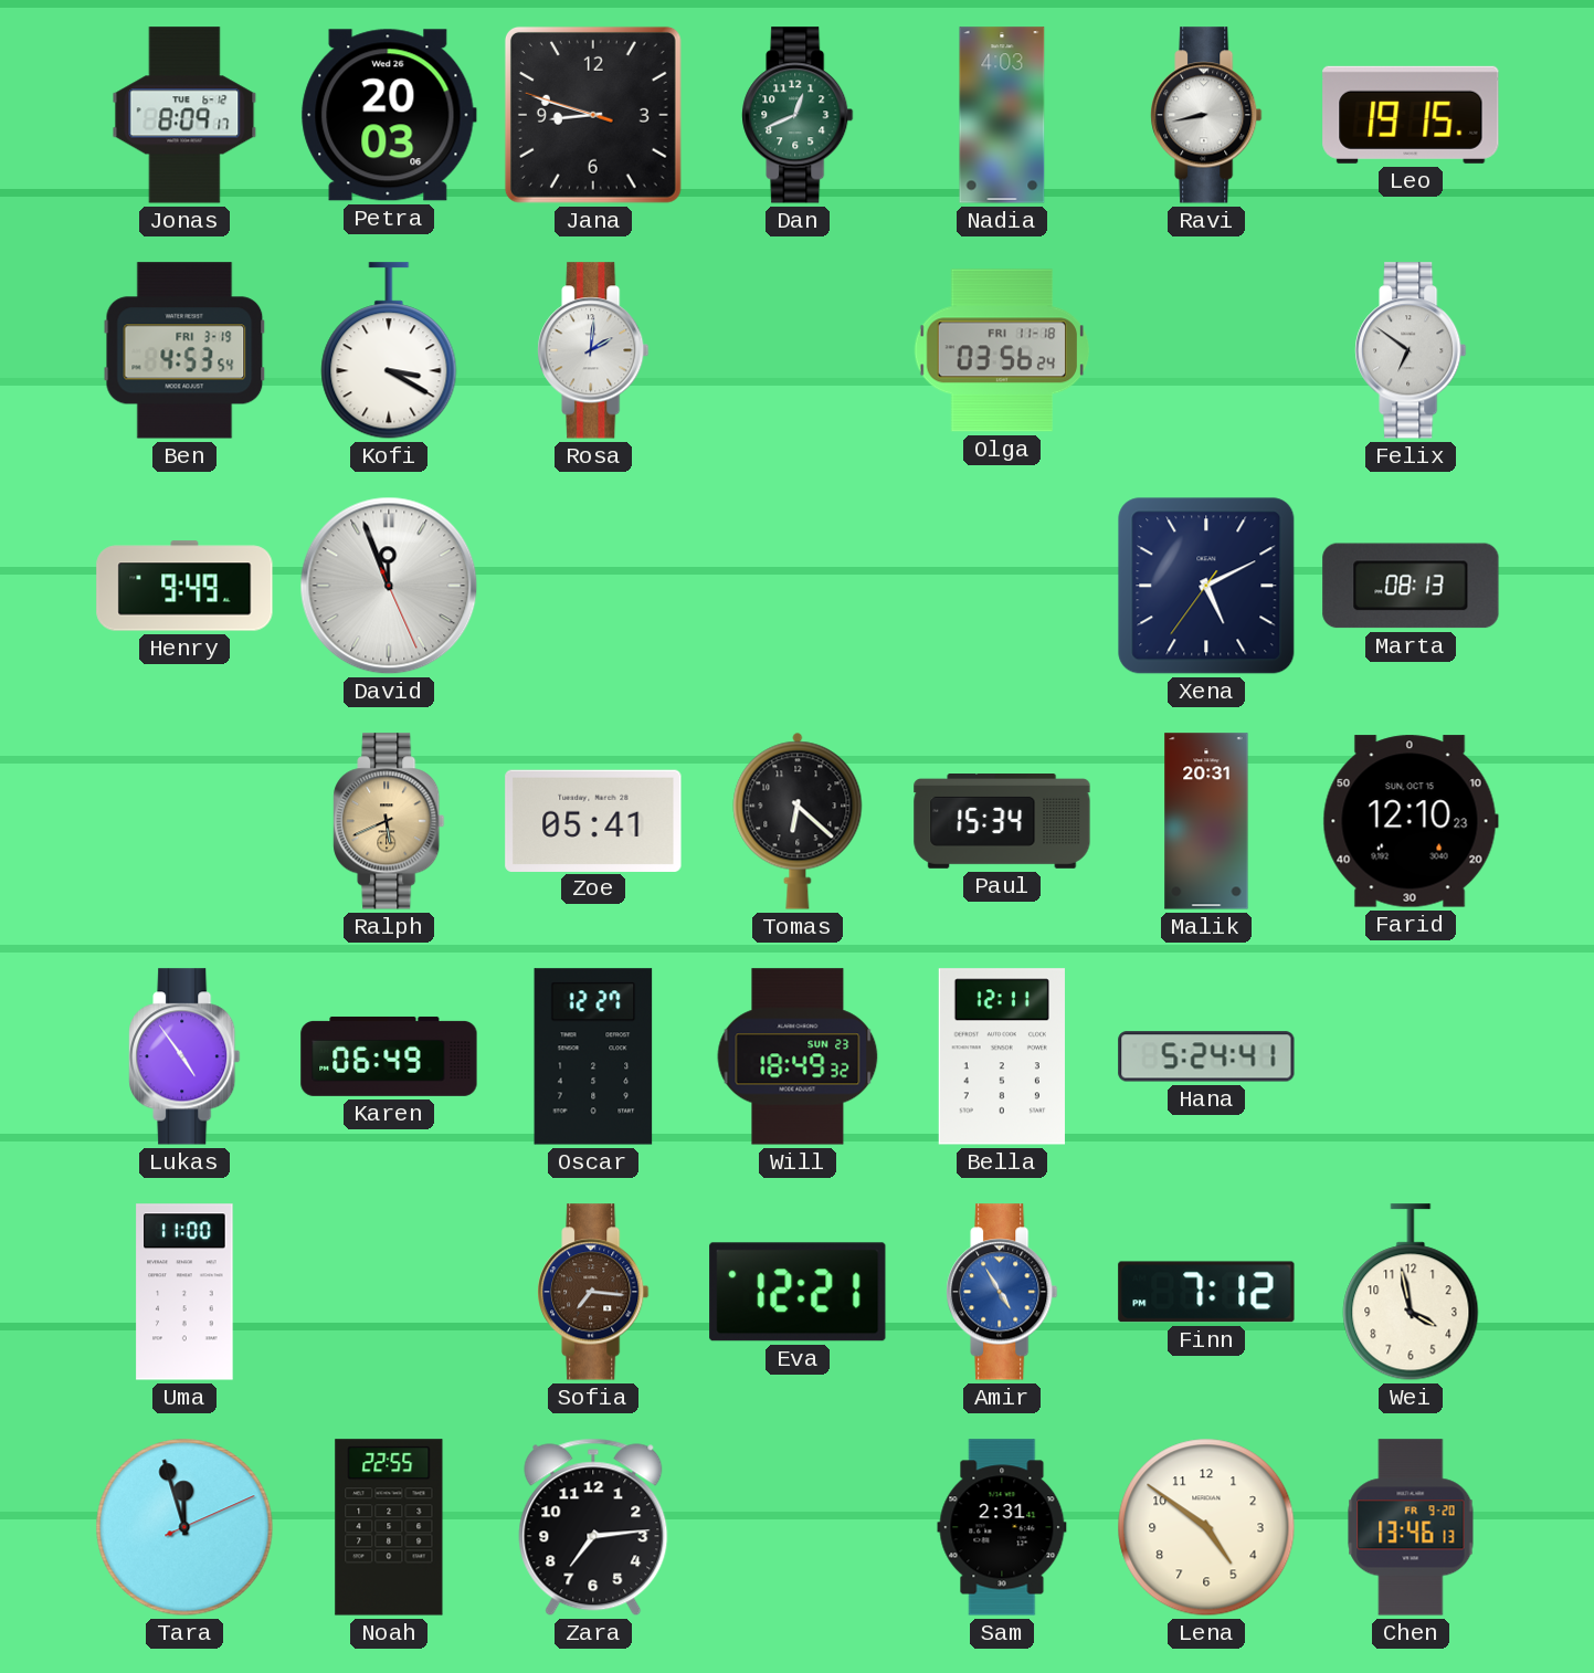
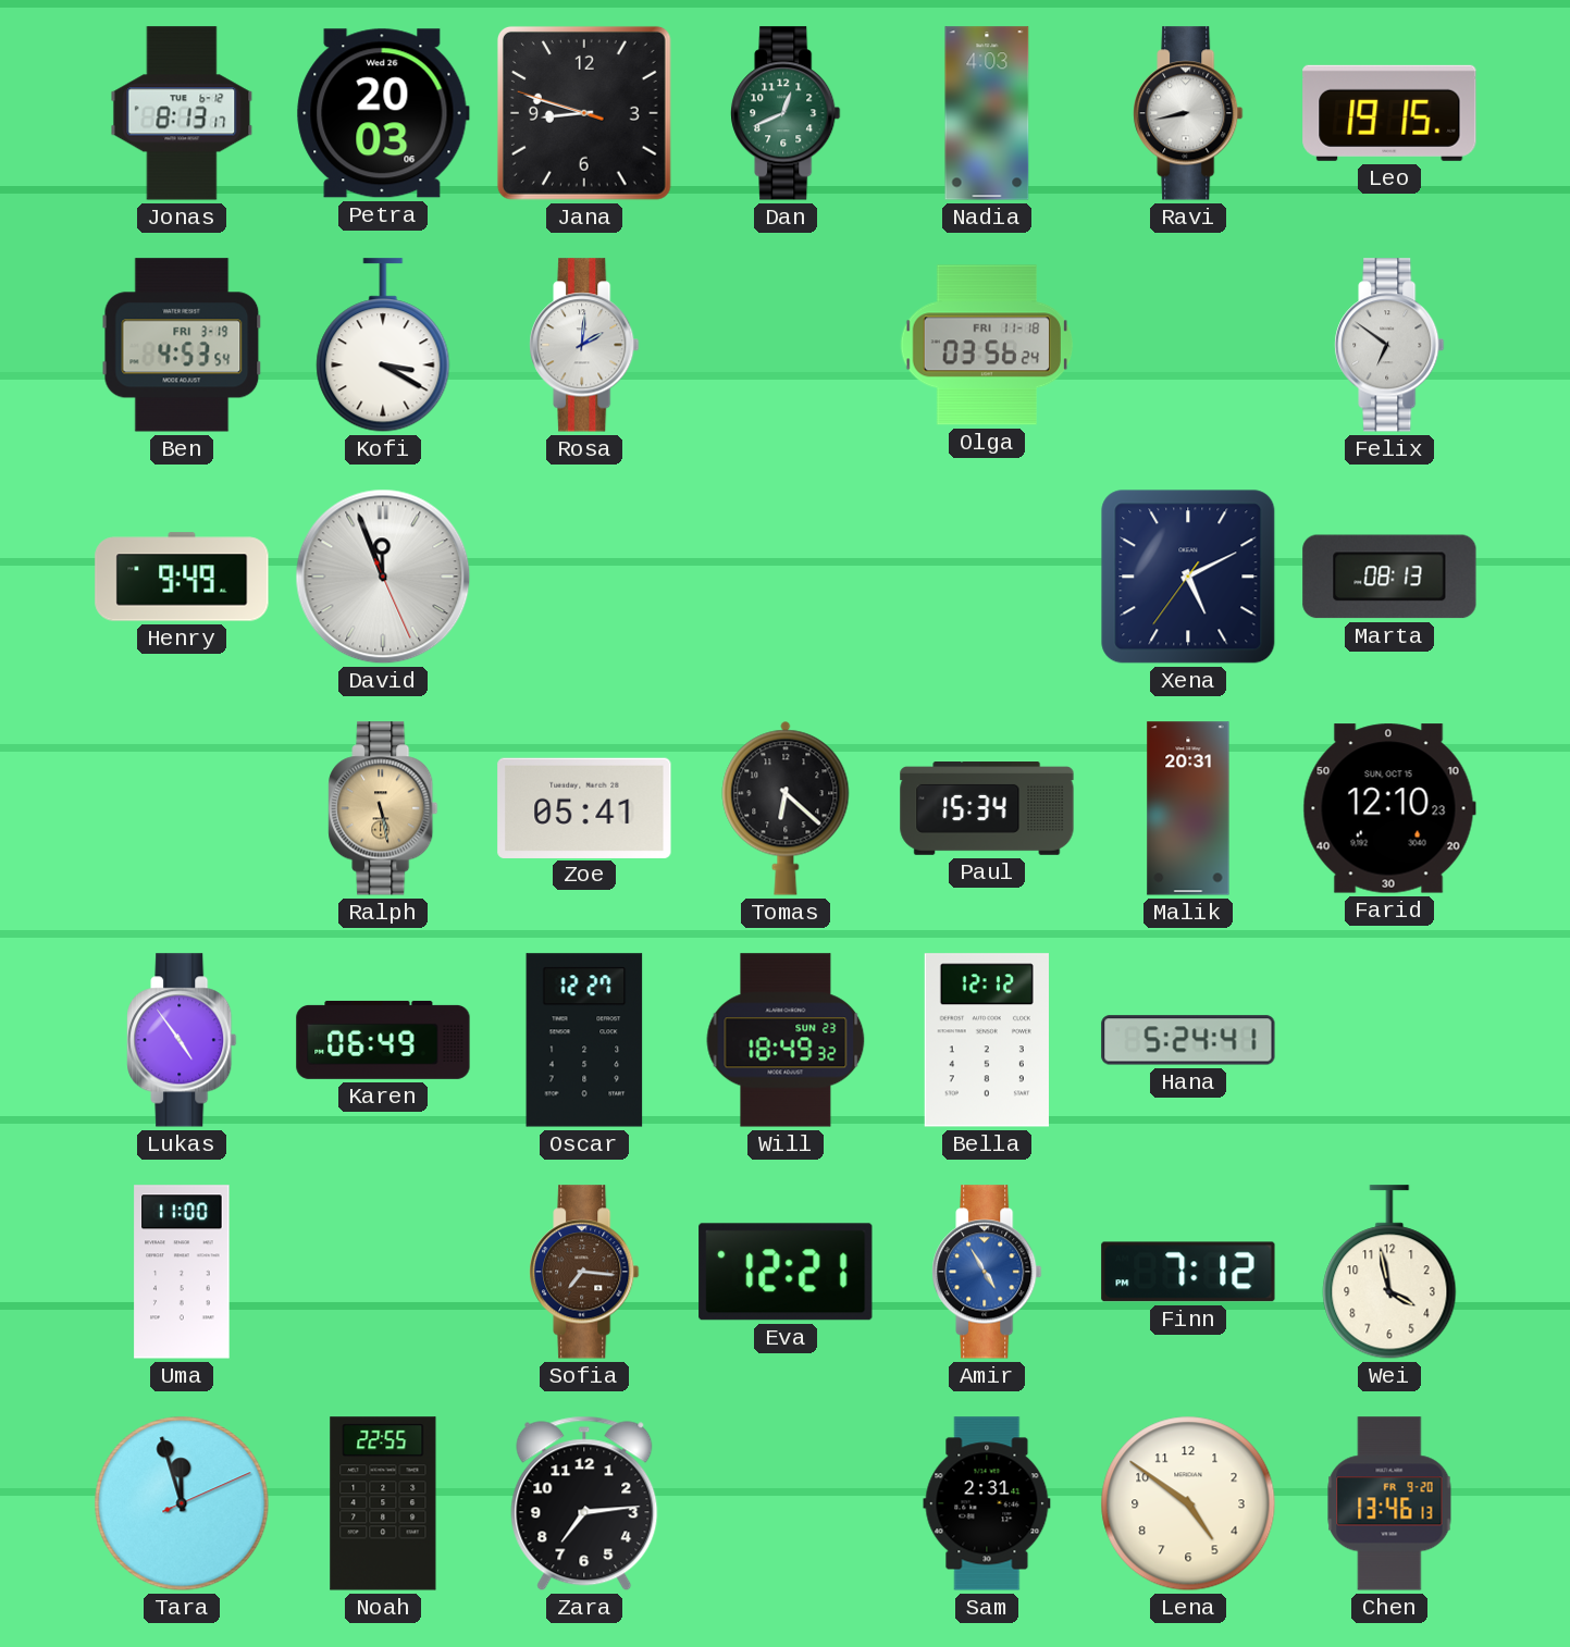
Jonas: 8:09 -> 8:13 (182, 113)
Ralph: 5:41 -> 5:28 (383, 808)
Bella: 12:11 -> 12:12 (987, 1040)
